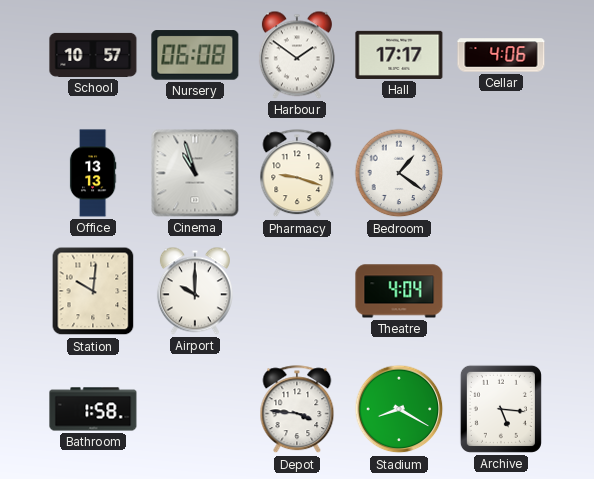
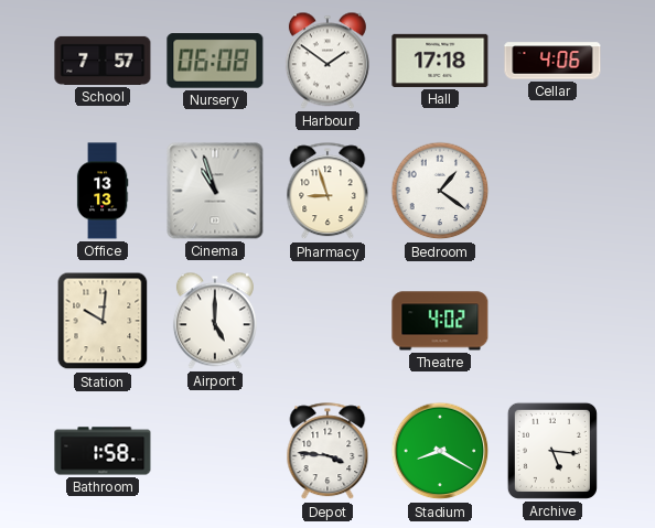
School: 10:57 -> 7:57 (103, 61)
Hall: 17:17 -> 17:18 (440, 61)
Pharmacy: 9:18 -> 8:57 (327, 192)
Airport: 10:00 -> 5:00 (215, 321)
Theatre: 4:04 -> 4:02 (440, 321)
